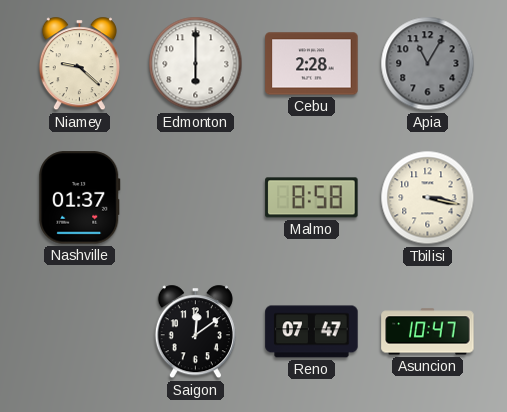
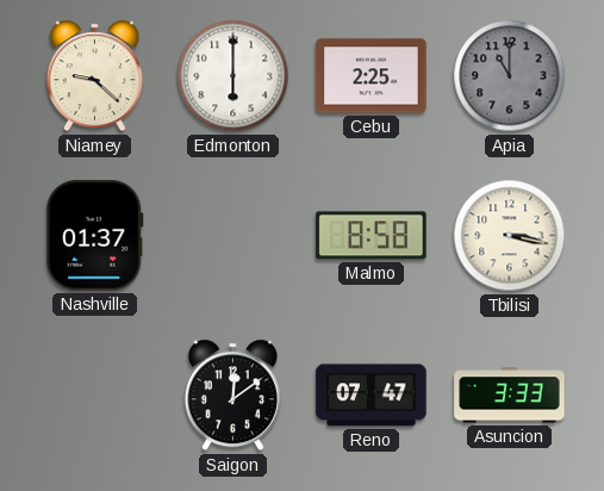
Cebu: 2:28 -> 2:25 (372, 76)
Apia: 11:05 -> 11:00 (510, 76)
Asuncion: 10:47 -> 3:33 (510, 396)
